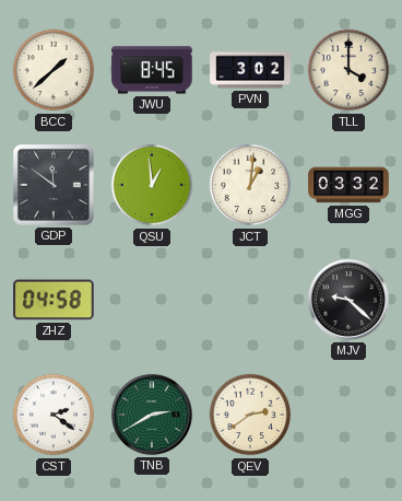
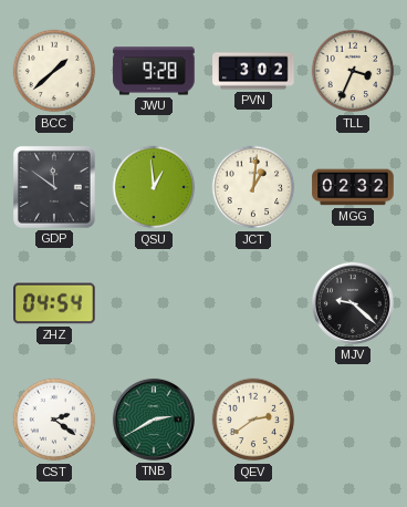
JWU: 8:45 -> 9:28 (154, 71)
TLL: 4:00 -> 3:34 (353, 71)
MGG: 03:32 -> 02:32 (353, 187)
ZHZ: 04:58 -> 04:54 (54, 303)
